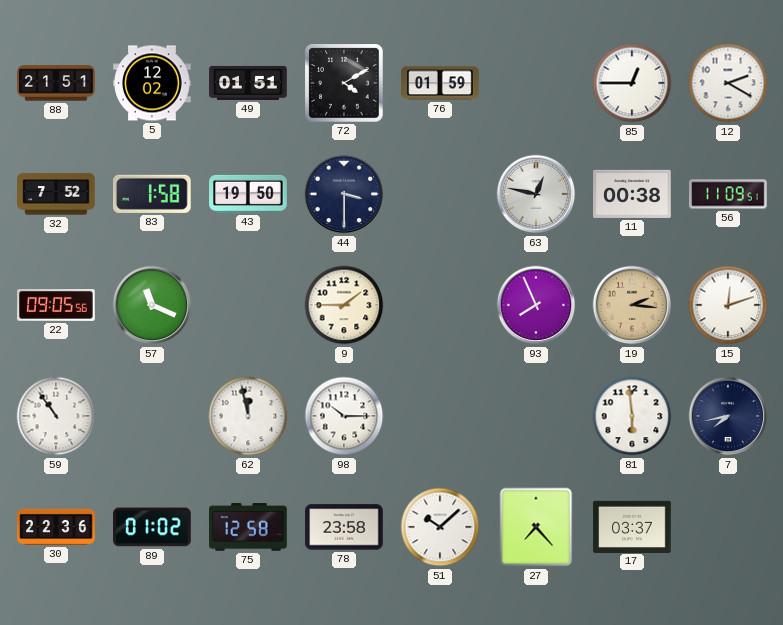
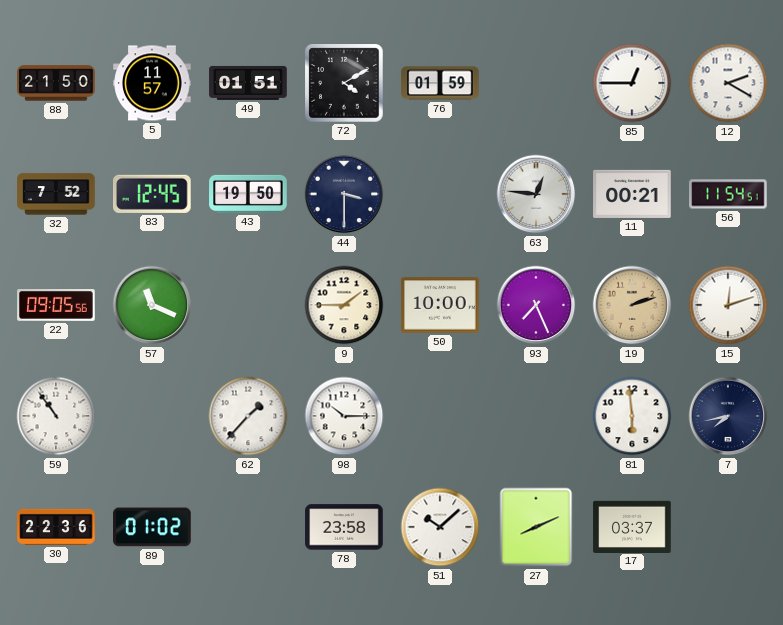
88: 21:51 -> 21:50 (56, 83)
5: 12:02 -> 11:57 (152, 83)
83: 1:58 -> 12:45 (153, 194)
63: 12:47 -> 12:46 (536, 194)
11: 00:38 -> 00:21 (632, 194)
56: 11:09 -> 11:54 (728, 194)
50: none -> 10:00 (440, 305)
93: 7:56 -> 7:26 (536, 305)
19: 2:16 -> 2:12 (632, 305)
62: 11:58 -> 1:37 (248, 416)
75: 12:58 -> none (248, 527)
27: 7:23 -> 8:11 (536, 527)
